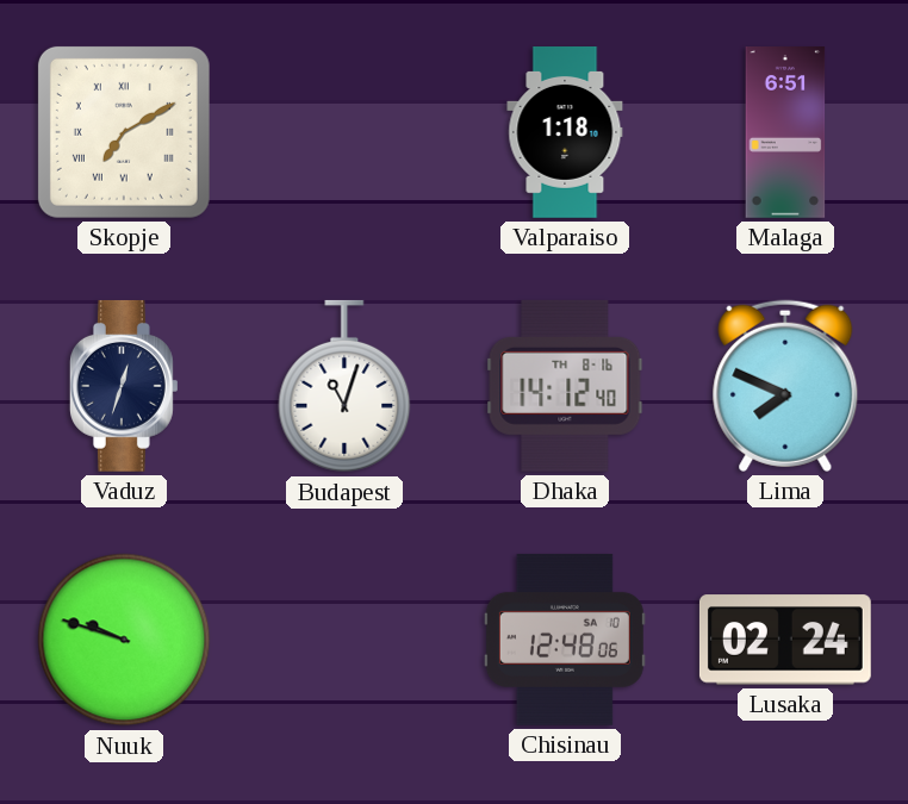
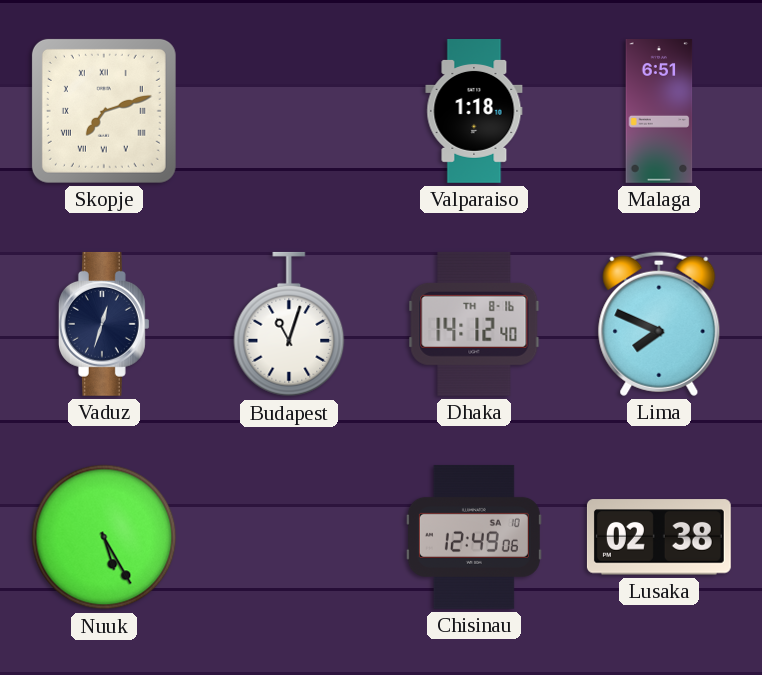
Skopje: 7:10 -> 7:12 (104, 111)
Nuuk: 9:48 -> 5:25 (104, 537)
Chisinau: 12:48 -> 12:49 (474, 537)
Lusaka: 02:24 -> 02:38 (659, 537)
